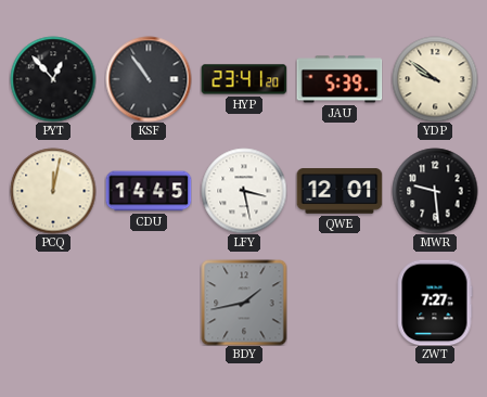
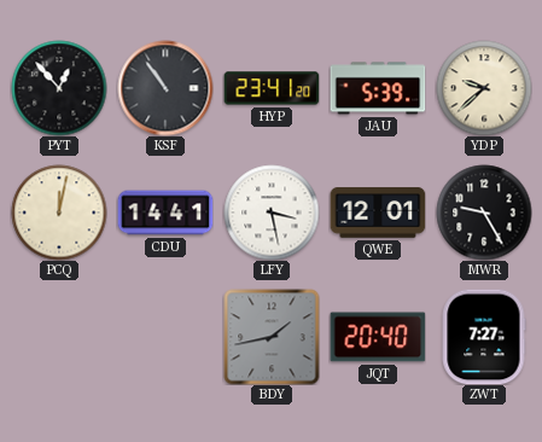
YDP: 9:51 -> 9:38 (484, 88)
CDU: 14:45 -> 14:41 (165, 213)
MWR: 9:29 -> 9:25 (484, 213)
JQT: none -> 20:40 (378, 337)
